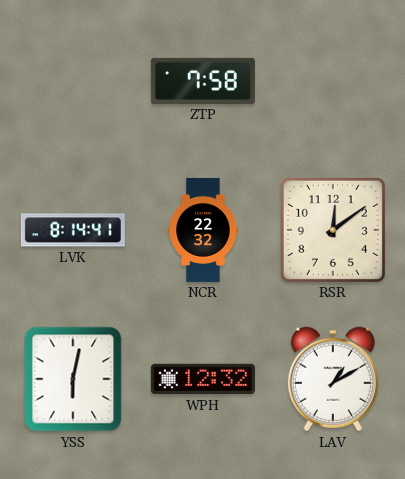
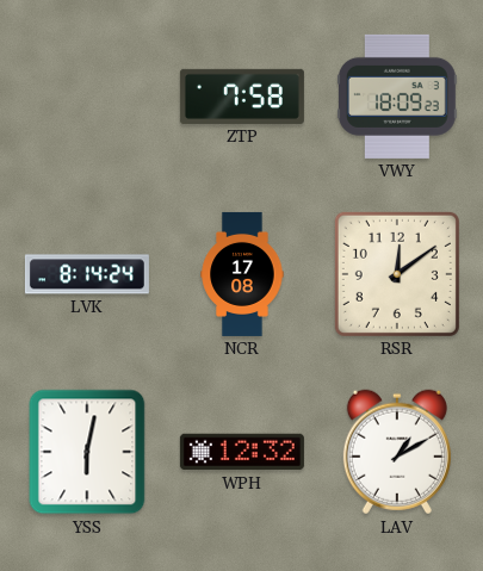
VWY: none -> 18:09 (397, 97)
LVK: 8:14:41 -> 8:14:24 (87, 274)
NCR: 22:32 -> 17:08 (242, 274)
